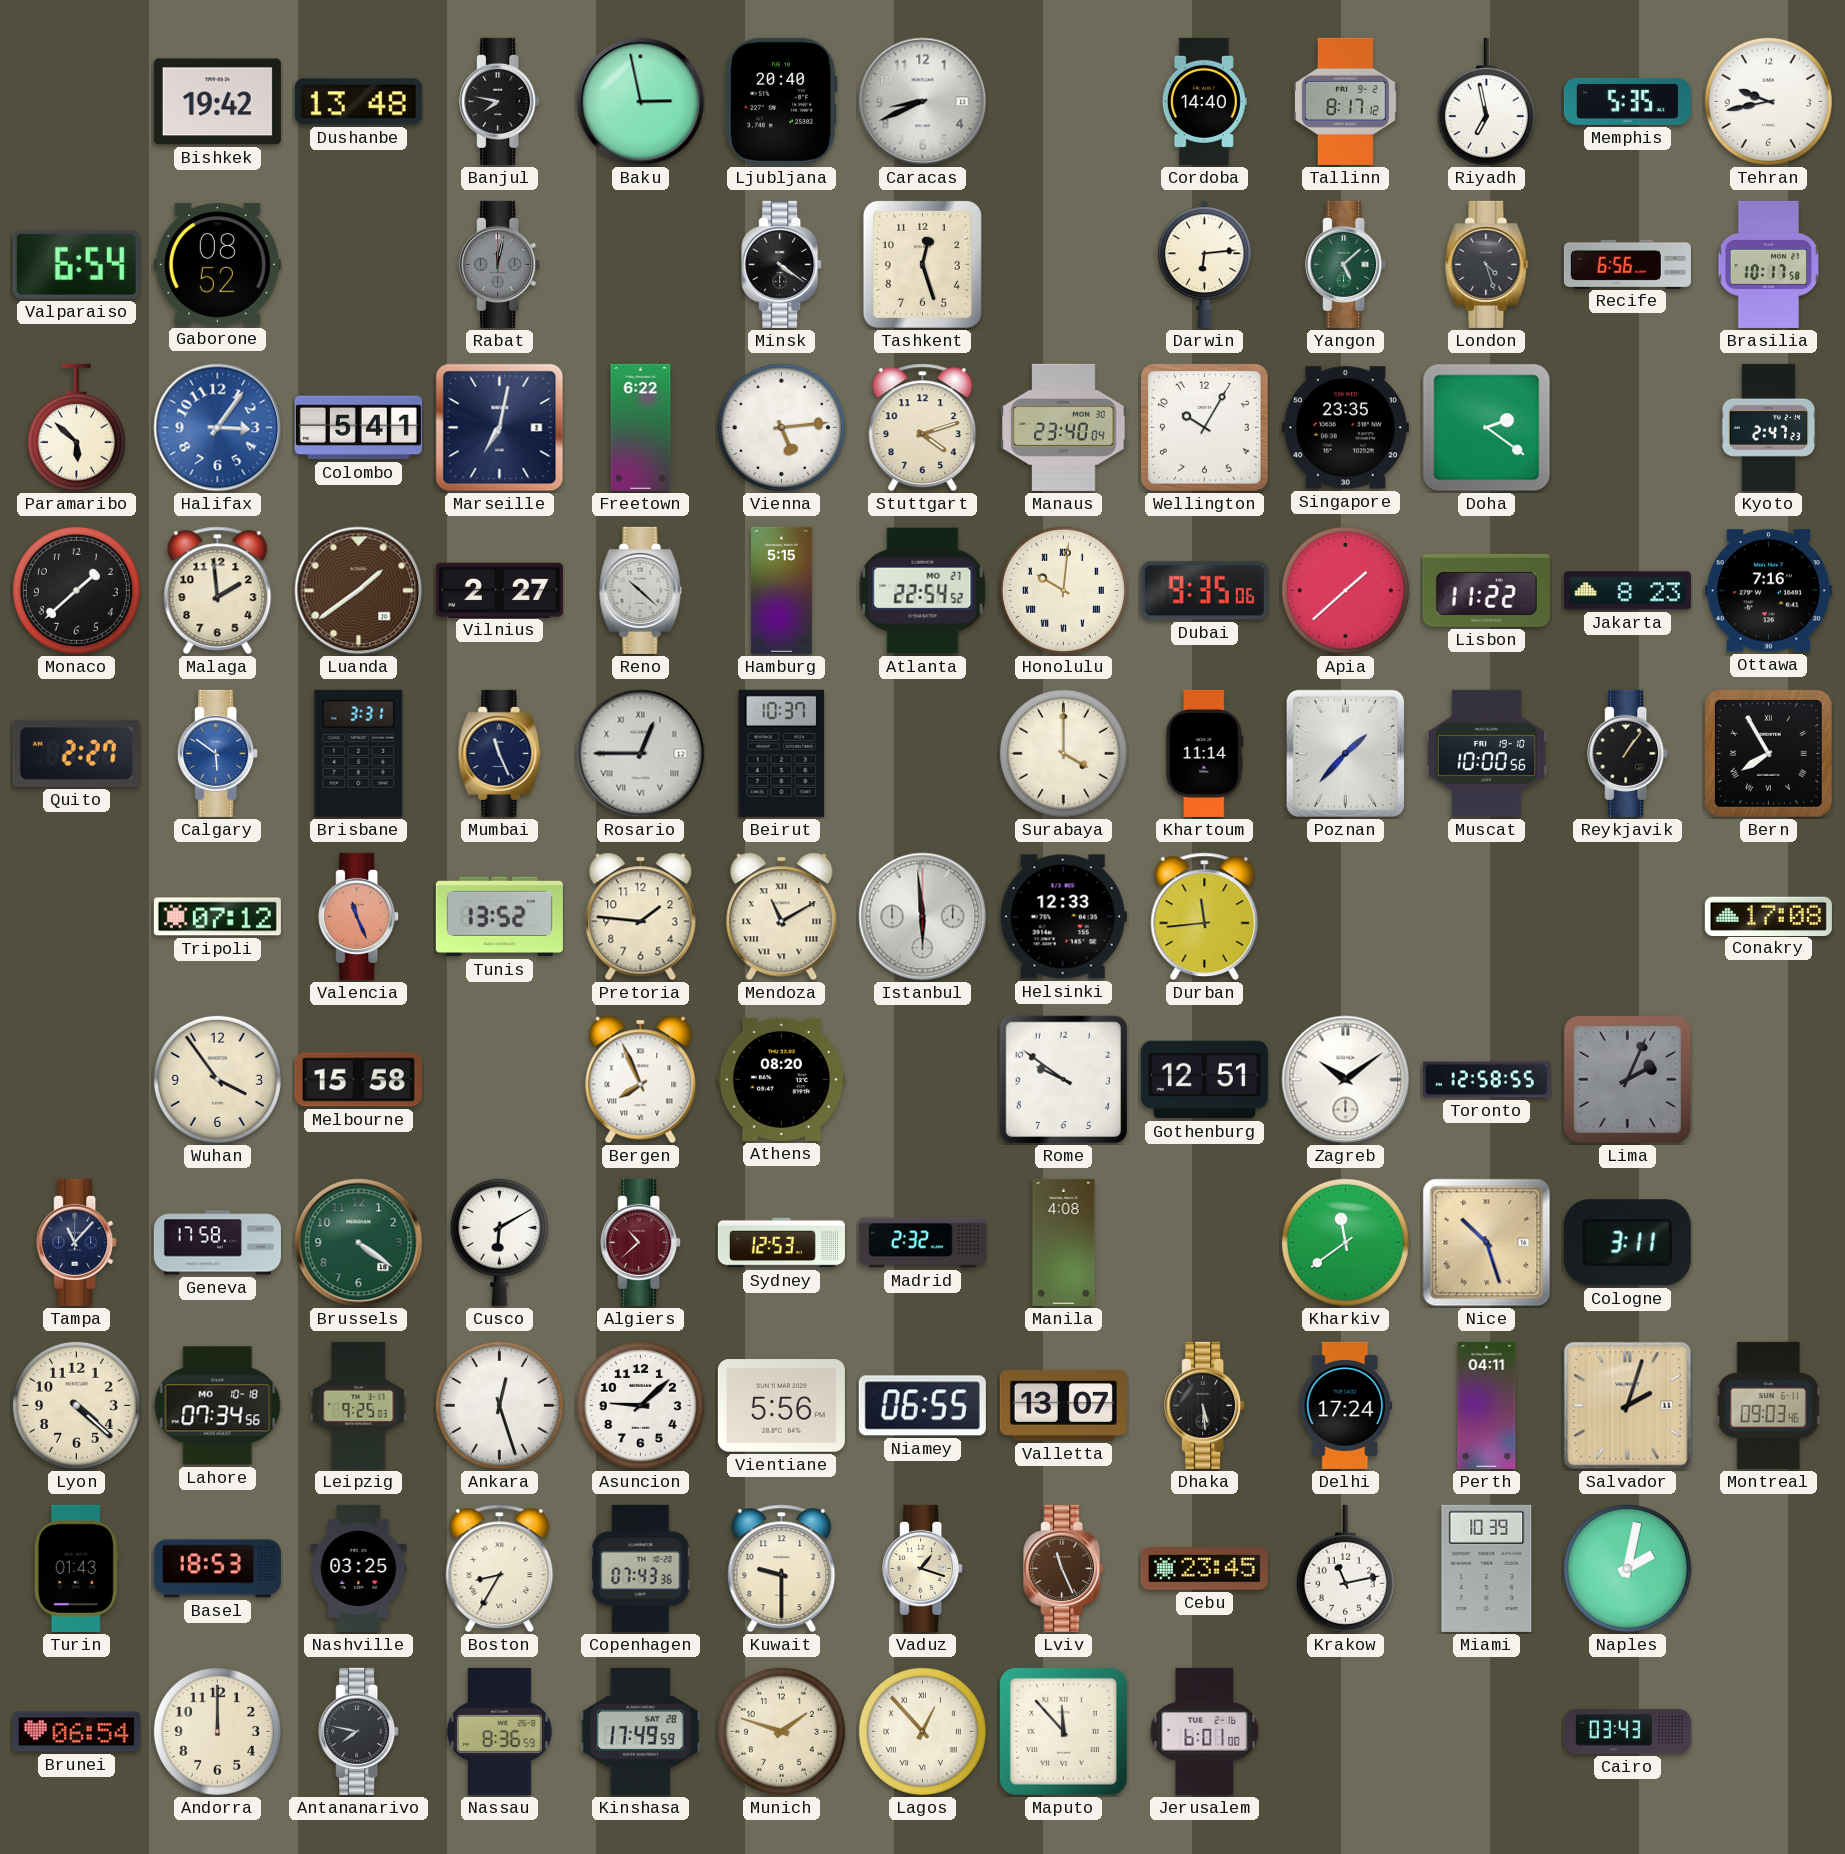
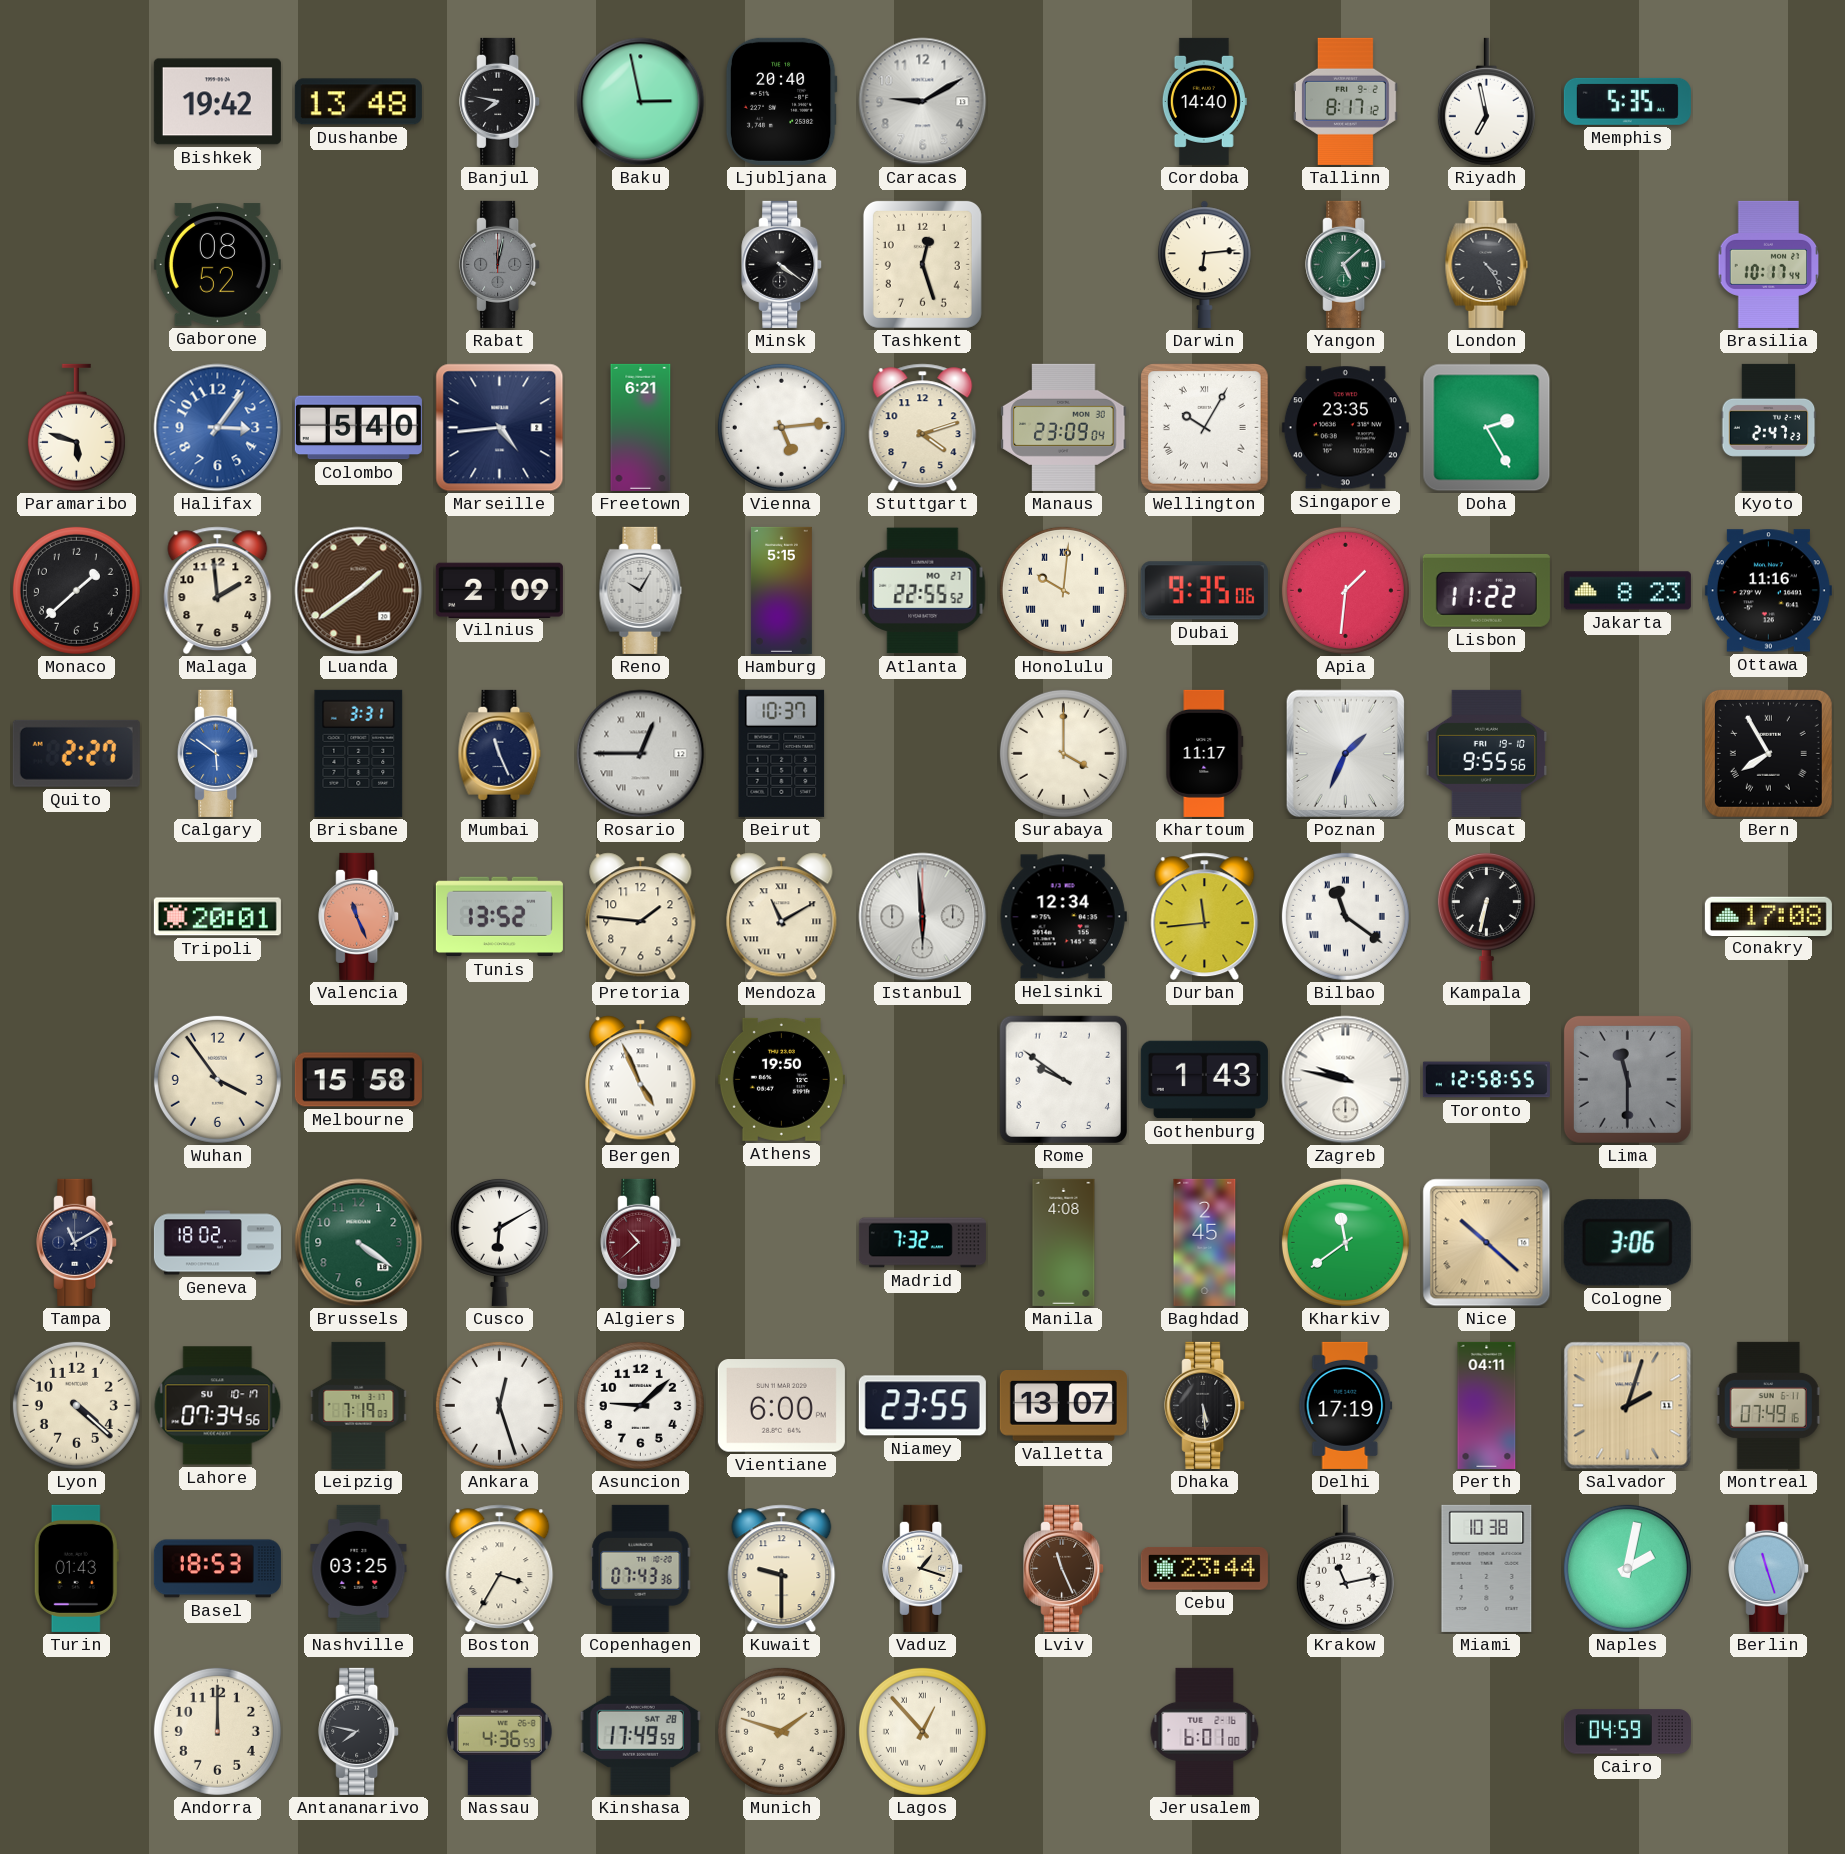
Caracas: 8:41 -> 9:10 (923, 102)
Tehran: 9:43 -> none (1768, 101)
Valparaiso: 6:54 -> none (76, 264)
London: 4:27 -> 4:24 (1487, 264)
Recife: 6:56 -> none (1627, 264)
Brasilia: 10:17:58 -> 10:17:44 (1769, 264)
Paramaribo: 5:52 -> 5:48 (76, 428)
Colombo: 5:41 -> 5:40 (358, 428)
Marseille: 7:02 -> 4:44 (500, 428)
Freetown: 6:22 -> 6:21 (641, 427)
Manaus: 23:40 -> 23:09 (1064, 427)
Wellington numerals: Arabic -> Roman (1205, 428)
Doha: 2:21 -> 2:25 (1487, 428)
Vilnius: 2:27 -> 2:09 (499, 590)
Reno: 10:22 -> 10:05 (641, 590)
Atlanta: 22:54 -> 22:55 (923, 591)
Apia: 1:38 -> 1:31 (1345, 590)
Ottawa: 7:16 -> 11:16 (1768, 591)
Khartoum: 11:14 -> 11:17 (1205, 753)
Poznan: 1:37 -> 1:34 (1345, 754)
Muscat: 10:00 -> 9:55 (1486, 753)
Reykjavik: 1:06 -> none (1628, 753)
Tripoli: 07:12 -> 20:01 (217, 917)
Helsinki: 12:33 -> 12:34 (1063, 917)
Bilbao: none -> 11:21 (1345, 916)
Kampala: none -> 6:32 (1486, 916)
Bergen: 7:56 -> 4:56 (641, 1080)
Athens: 08:20 -> 19:50 (781, 1079)
Gothenburg: 12:51 -> 1:43 (1204, 1080)
Zagreb: 10:09 -> 9:47 (1346, 1080)
Lima: 2:04 -> 11:30 (1627, 1079)
Tampa: 11:07 -> 11:10 (77, 1242)
Geneva: 17:58 -> 18:02 (217, 1243)
Sydney: 12:53 -> none (781, 1243)
Madrid: 2:32 -> 7:32 (922, 1243)
Baghdad: none -> 2:45 (1205, 1242)
Nice: 10:27 -> 10:22 (1487, 1243)
Cologne: 3:11 -> 3:06 (1627, 1243)
Lahore date: MO 10-18 -> SU 10-17 (218, 1406)
Leipzig: 9:25 -> 7:19 (359, 1405)
Vientiane: 5:56 -> 6:00 (781, 1406)
Niamey: 06:55 -> 23:55 (922, 1406)
Delhi: 17:24 -> 17:19 (1346, 1405)
Montreal: 09:03 -> 07:49 (1768, 1405)
Boston: 8:35 -> 3:35 (500, 1569)
Cebu: 23:45 -> 23:44 (1204, 1569)
Miami: 10:39 -> 10:38 (1487, 1568)
Berlin: none -> 11:27 (1769, 1568)
Brunei: 06:54 -> none (76, 1732)
Nassau: 8:36 -> 4:36 (499, 1731)
Maputo: 11:53 -> none (1063, 1731)
Cairo: 03:43 -> 04:59 (1627, 1732)
